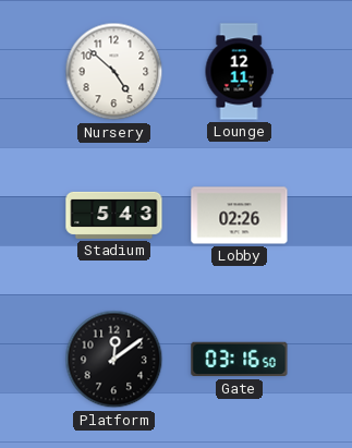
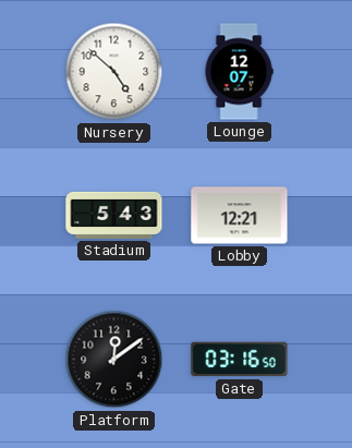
Lounge: 12:11 -> 12:07 (239, 72)
Lobby: 02:26 -> 12:21 (240, 216)
